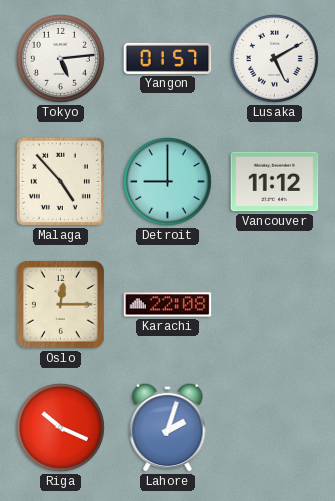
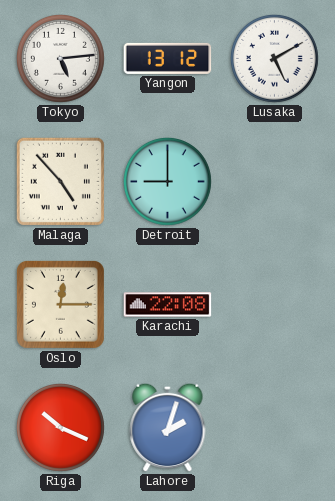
Yangon: 01:57 -> 13:12 (168, 58)
Vancouver: 11:12 -> none (275, 182)
